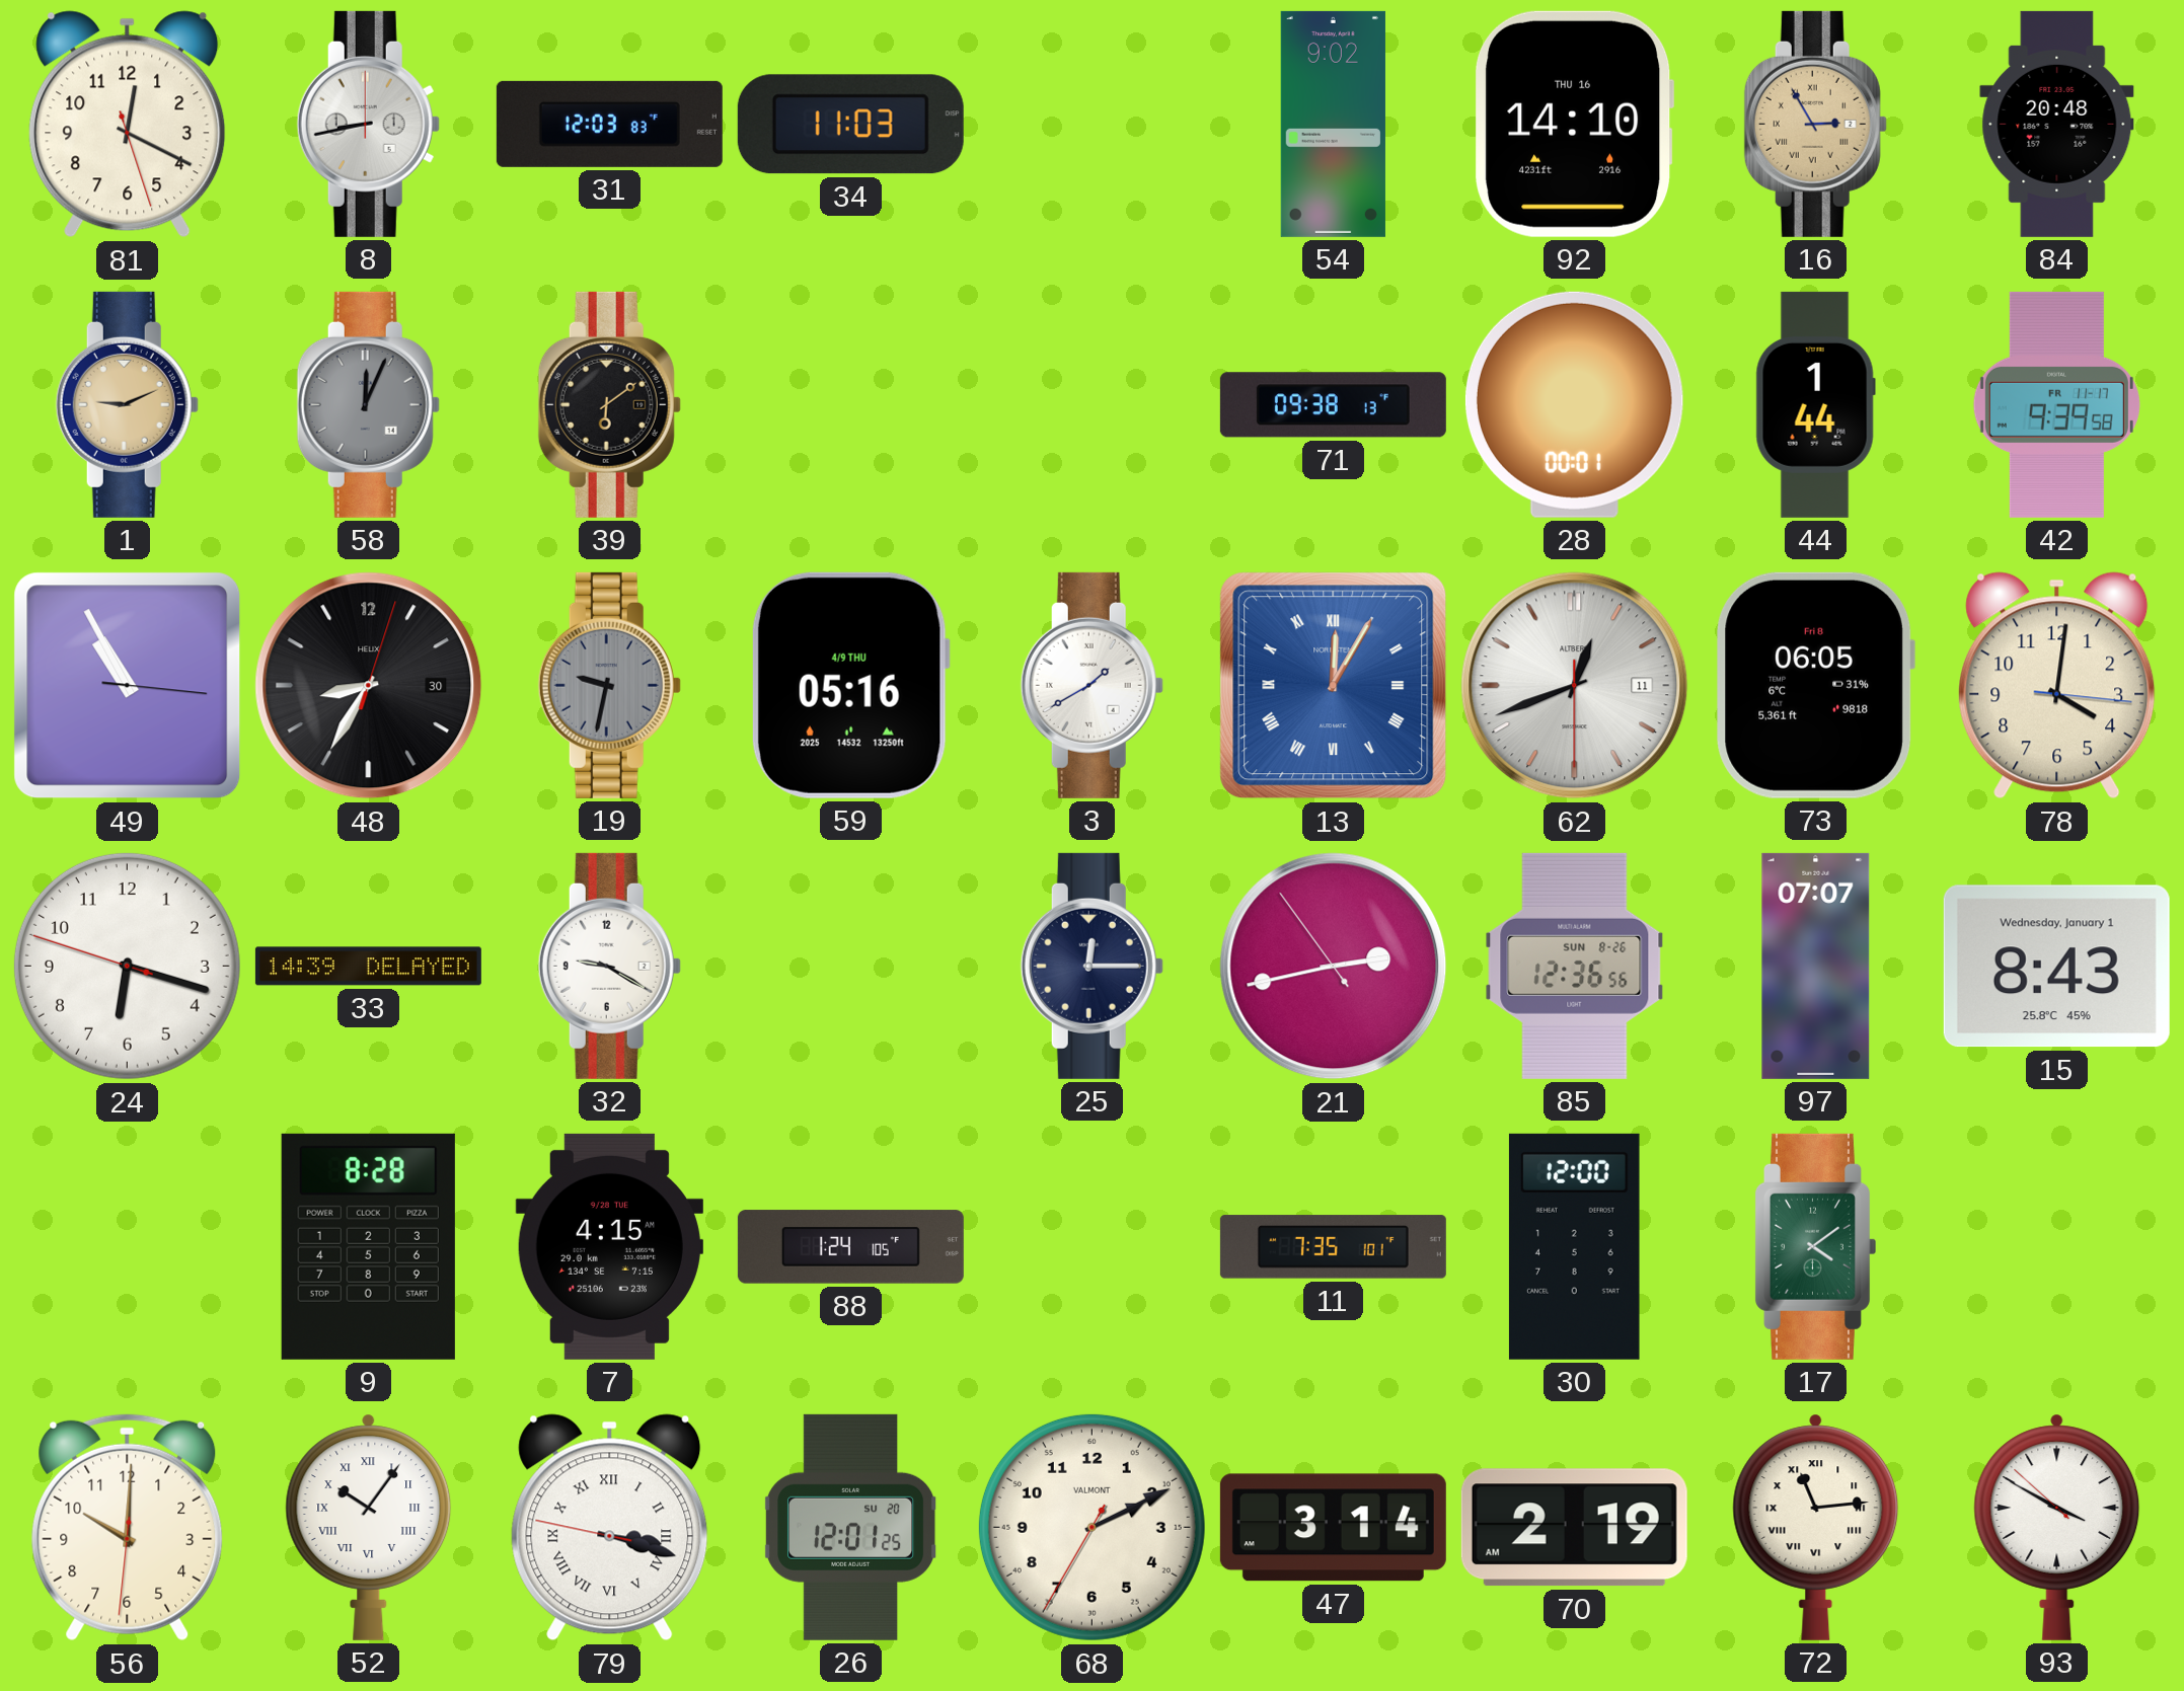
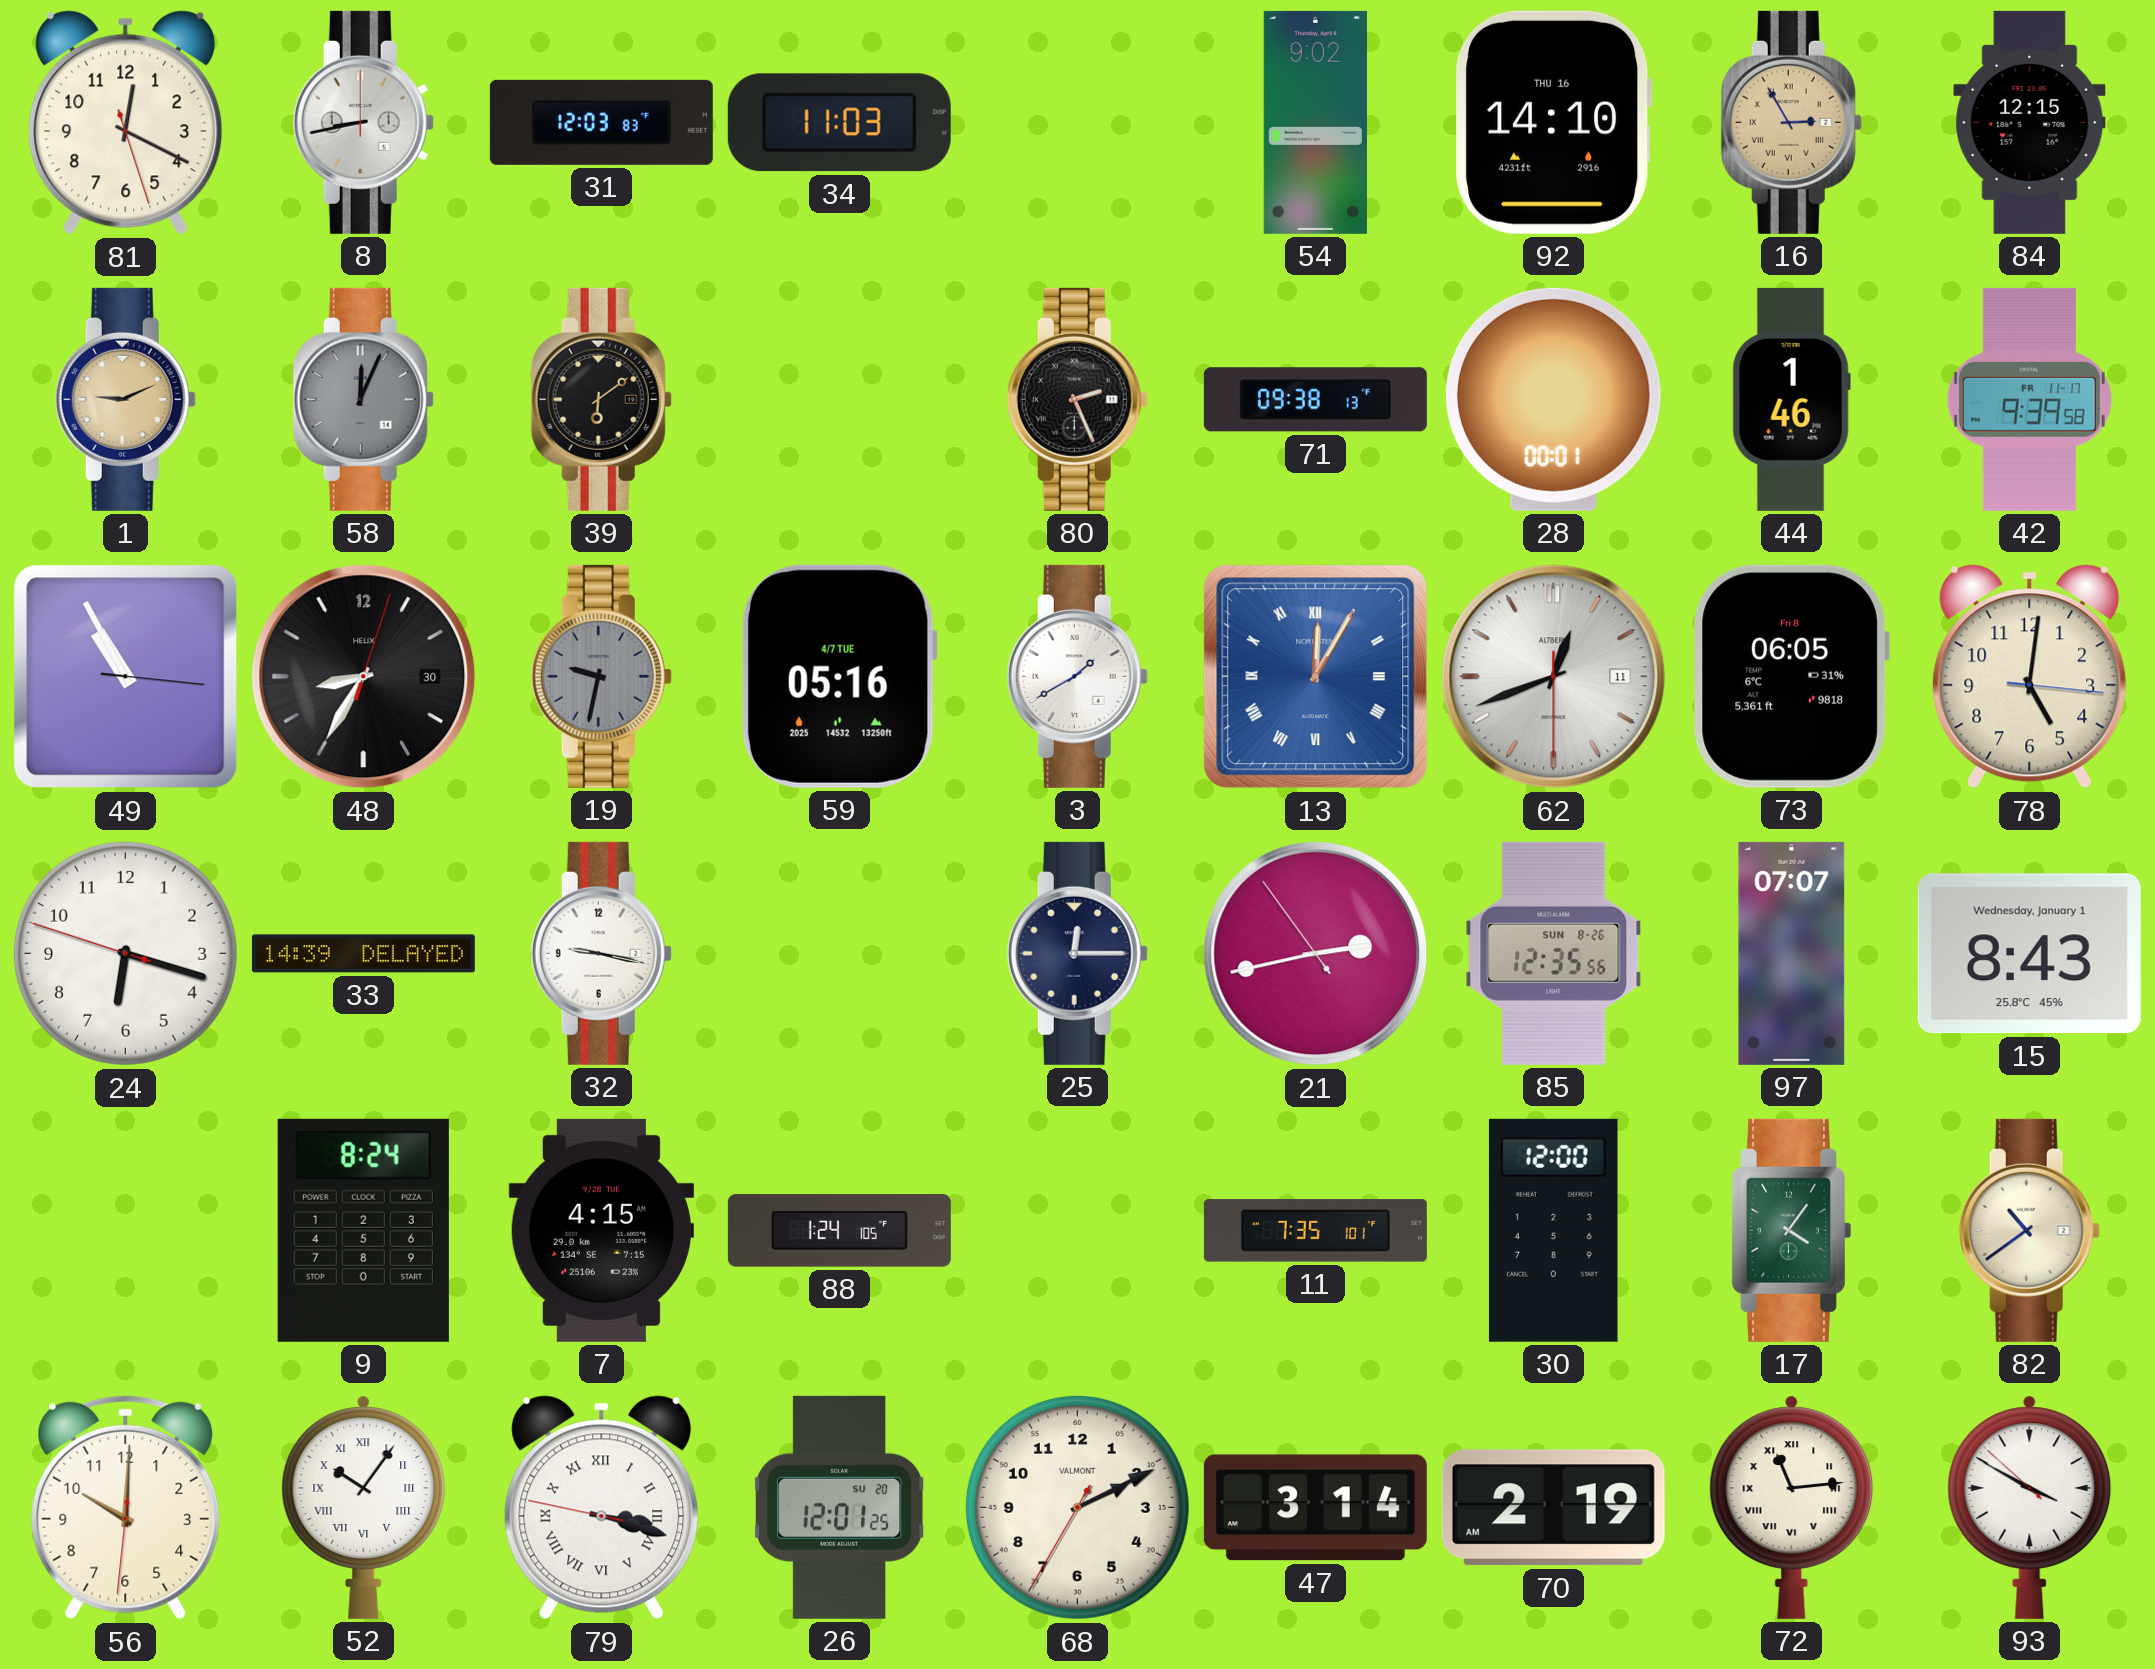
84: 20:48 -> 12:15 (2030, 122)
80: none -> 2:26 (1077, 399)
44: 1:44 -> 1:46 (1791, 399)
59 date: 4/9 THU -> 4/7 TUE (839, 676)
78: 4:01 -> 5:01 (2030, 677)
32: 9:20 -> 9:17 (601, 953)
85: 12:36 -> 12:35 (1554, 953)
9: 8:28 -> 8:24 (363, 1230)
17: 4:09 -> 4:06 (1791, 1230)
82: none -> 10:39 (2029, 1230)
